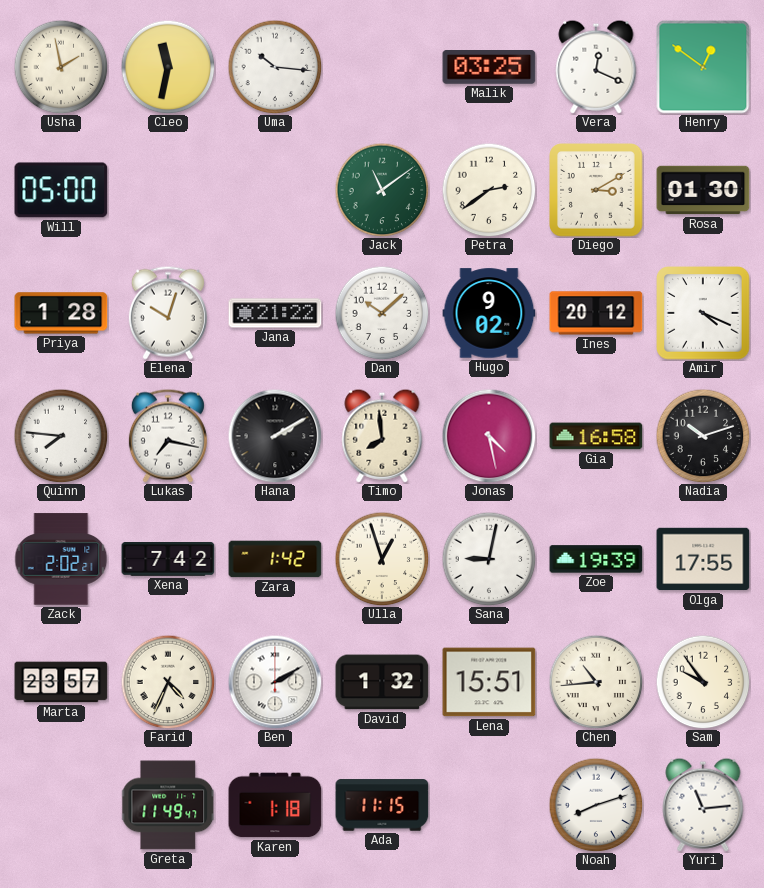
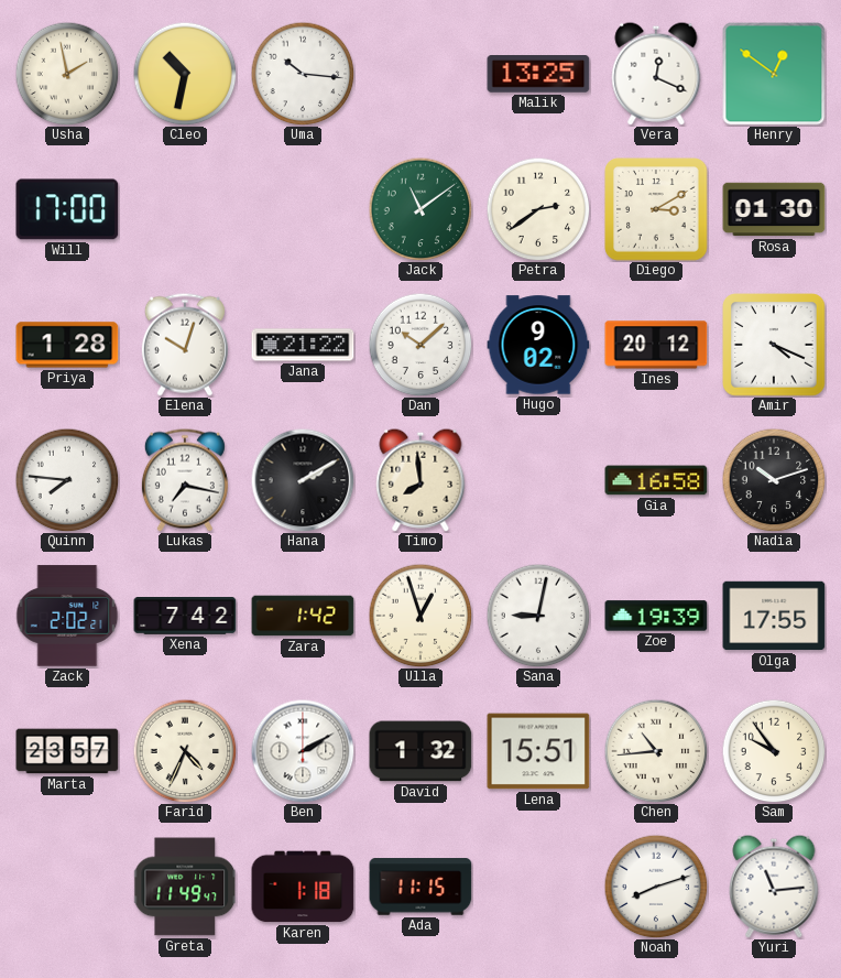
Cleo: 11:32 -> 10:32 (185, 74)
Malik: 03:25 -> 13:25 (538, 75)
Will: 05:00 -> 17:00 (67, 209)
Jonas: 4:28 -> none (489, 436)
